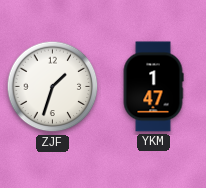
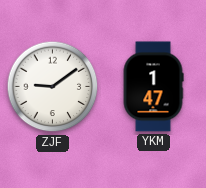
ZJF: 1:33 -> 9:09 (53, 87)
